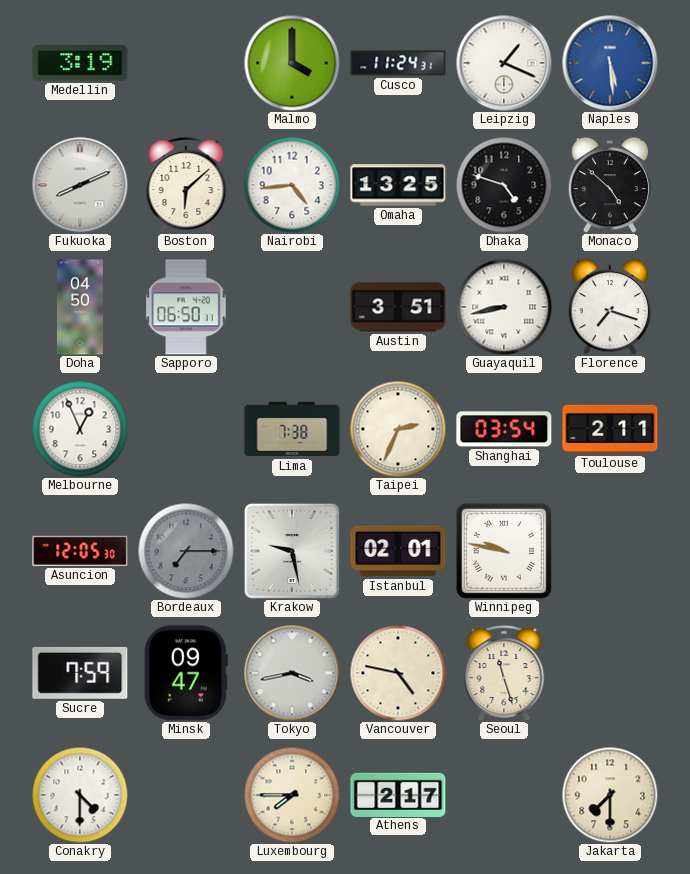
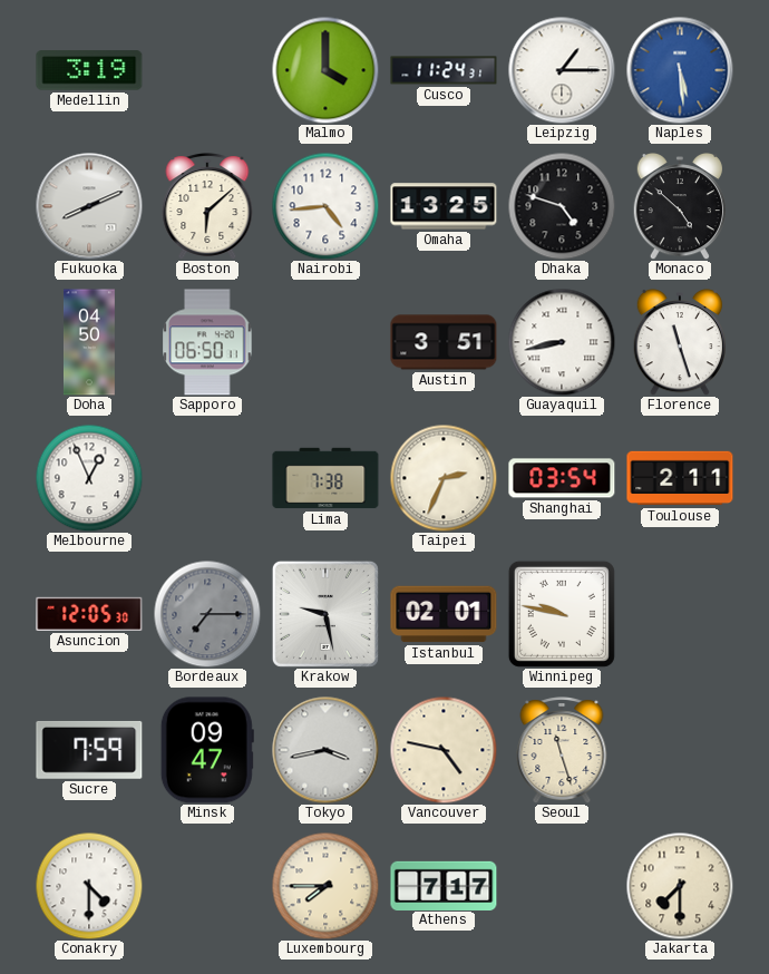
Leipzig: 1:19 -> 1:15 (562, 70)
Florence: 7:18 -> 11:27 (679, 343)
Athens: 2:17 -> 7:17 (444, 885)
